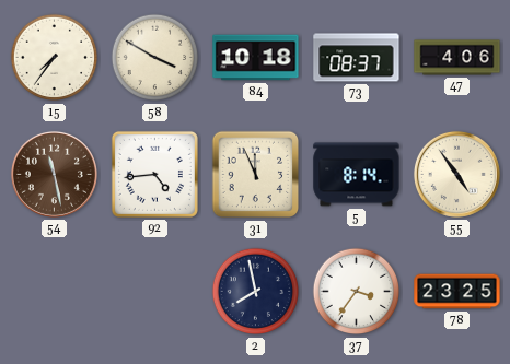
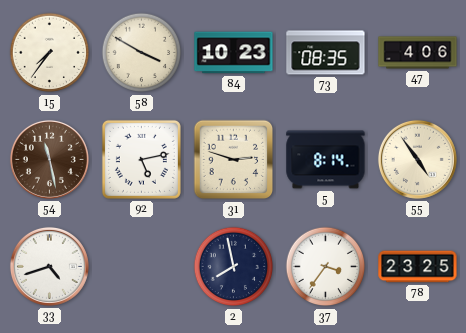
84: 10:18 -> 10:23 (234, 53)
73: 08:37 -> 08:35 (326, 53)
92: 4:44 -> 5:13 (141, 159)
31: 11:56 -> 2:48 (234, 160)
33: none -> 4:42 (49, 266)
